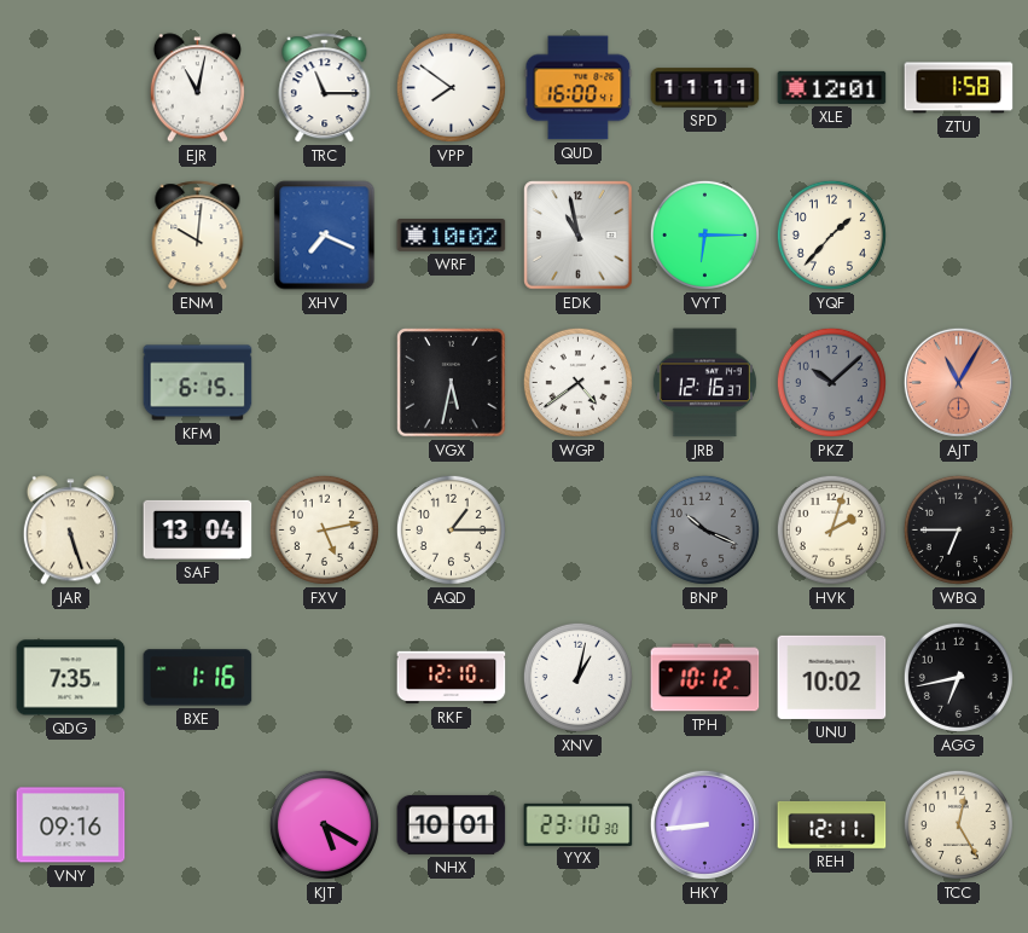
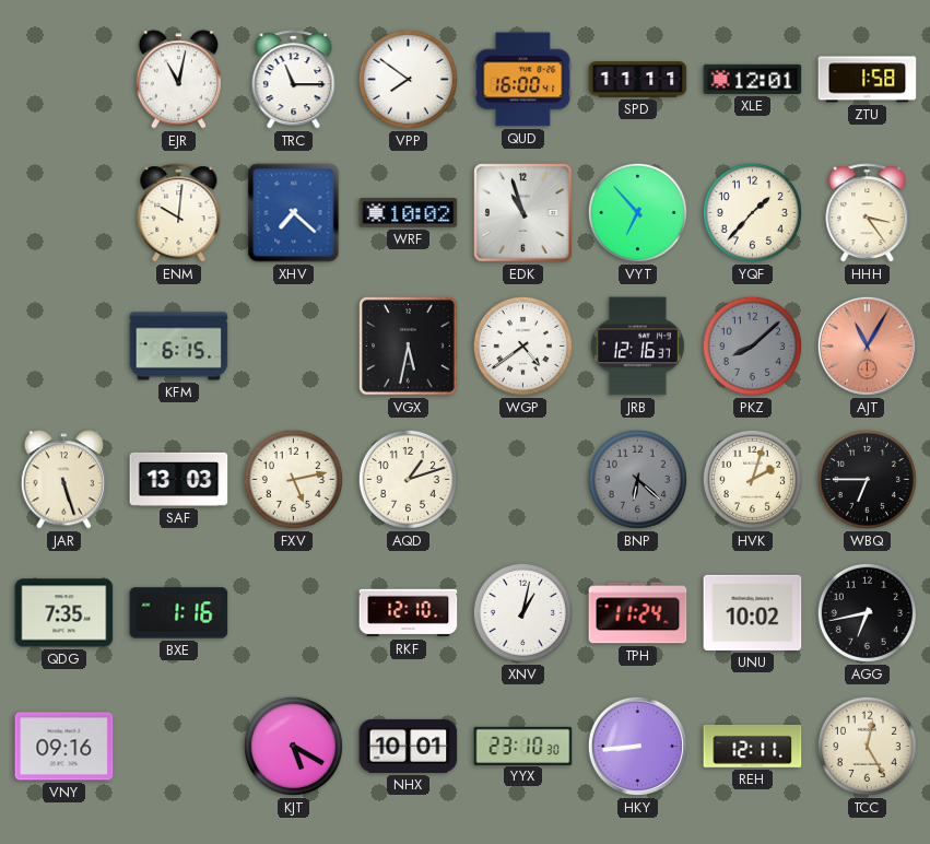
XHV: 7:19 -> 7:22 (294, 213)
EDK: 10:58 -> 10:57 (523, 213)
VYT: 6:15 -> 6:53 (637, 212)
HHH: none -> 3:24 (868, 213)
PKZ: 10:08 -> 8:08 (752, 345)
SAF: 13:04 -> 13:03 (179, 479)
AQD: 1:15 -> 1:12 (408, 479)
BNP: 10:19 -> 6:22 (637, 479)
TPH: 10:12 -> 11:24 (638, 613)
